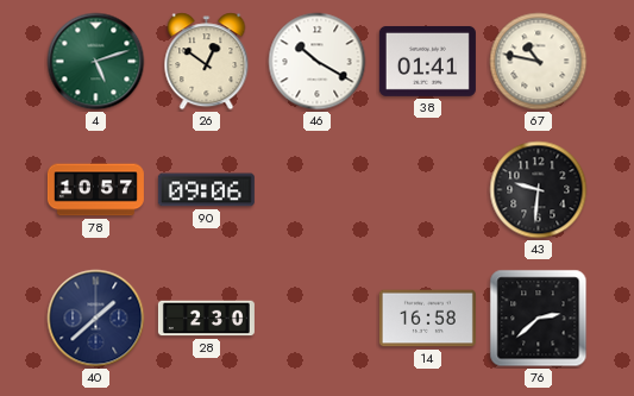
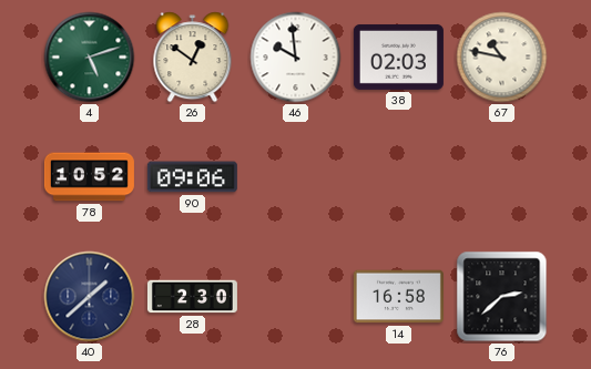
46: 10:20 -> 9:59 (296, 58)
38: 01:41 -> 02:03 (398, 57)
78: 10:57 -> 10:52 (89, 177)
43: 9:31 -> none (539, 190)
